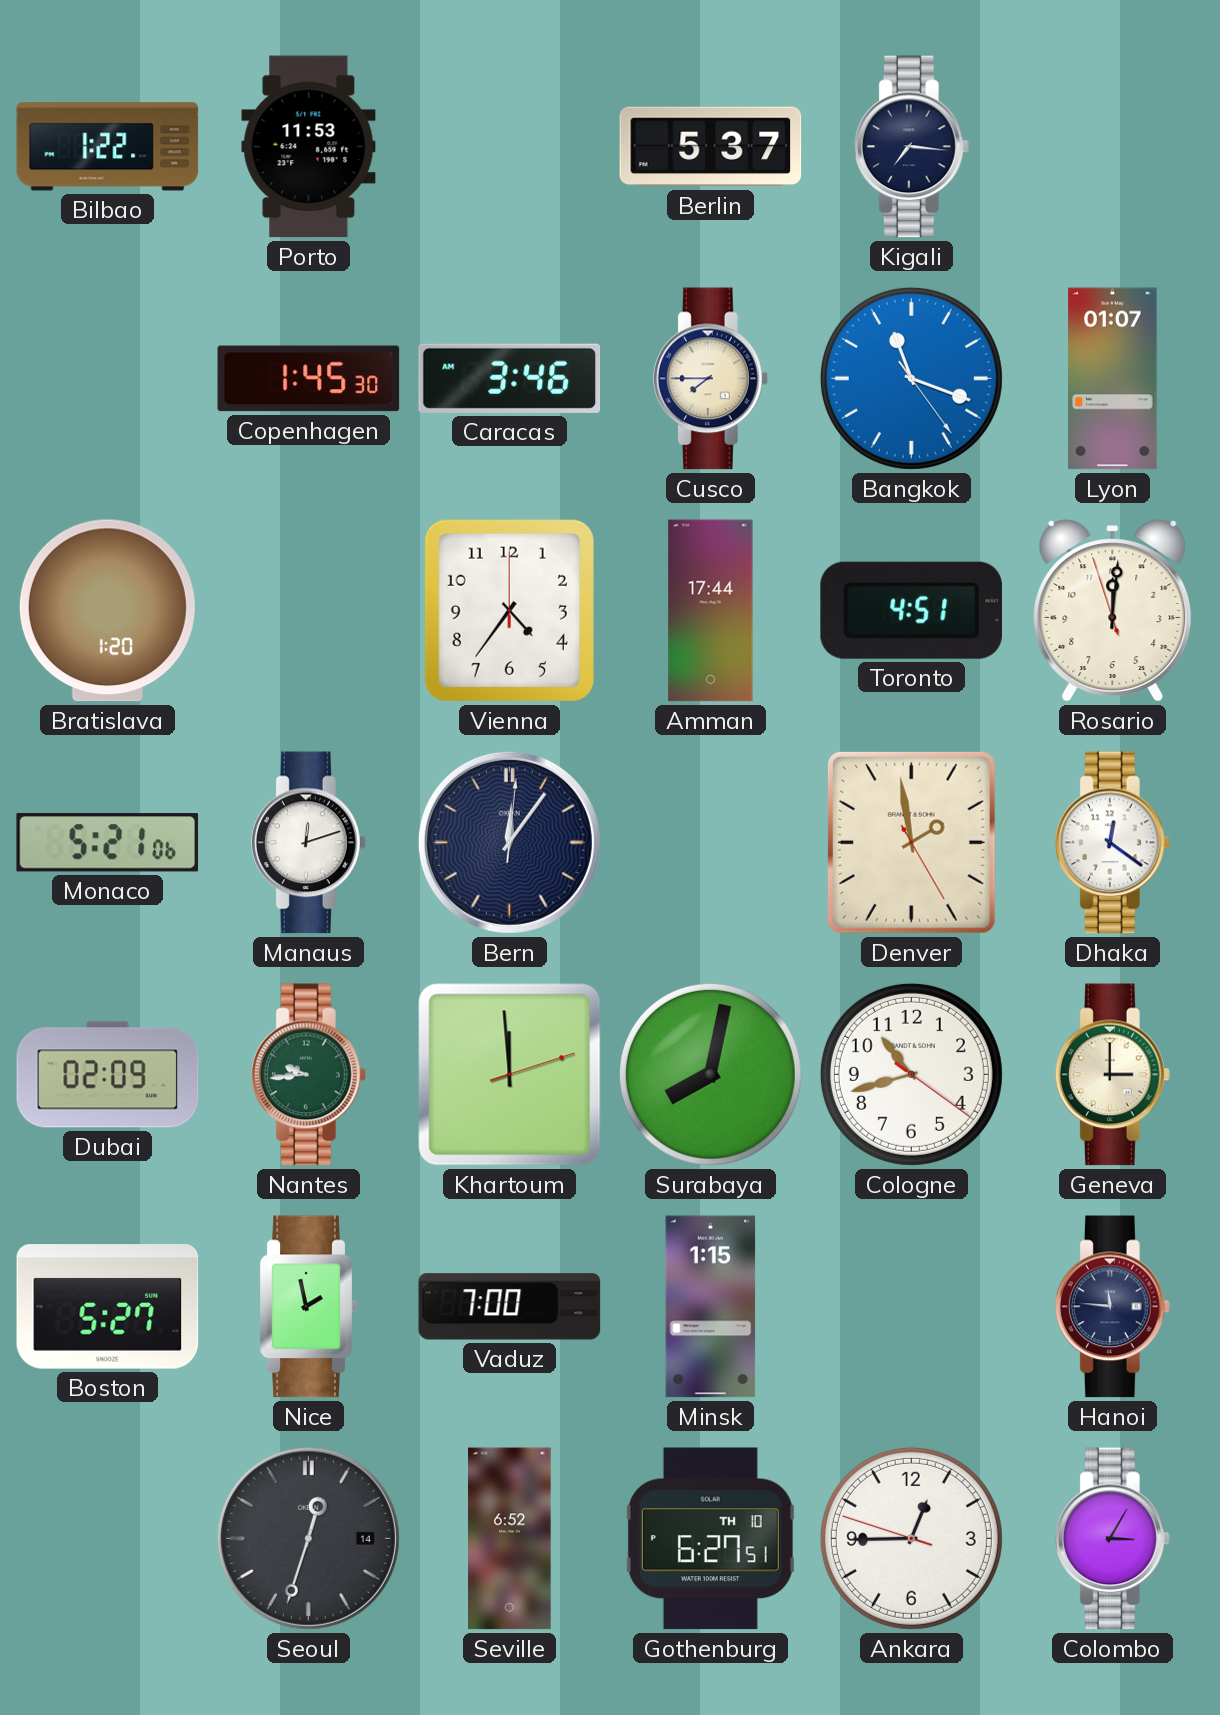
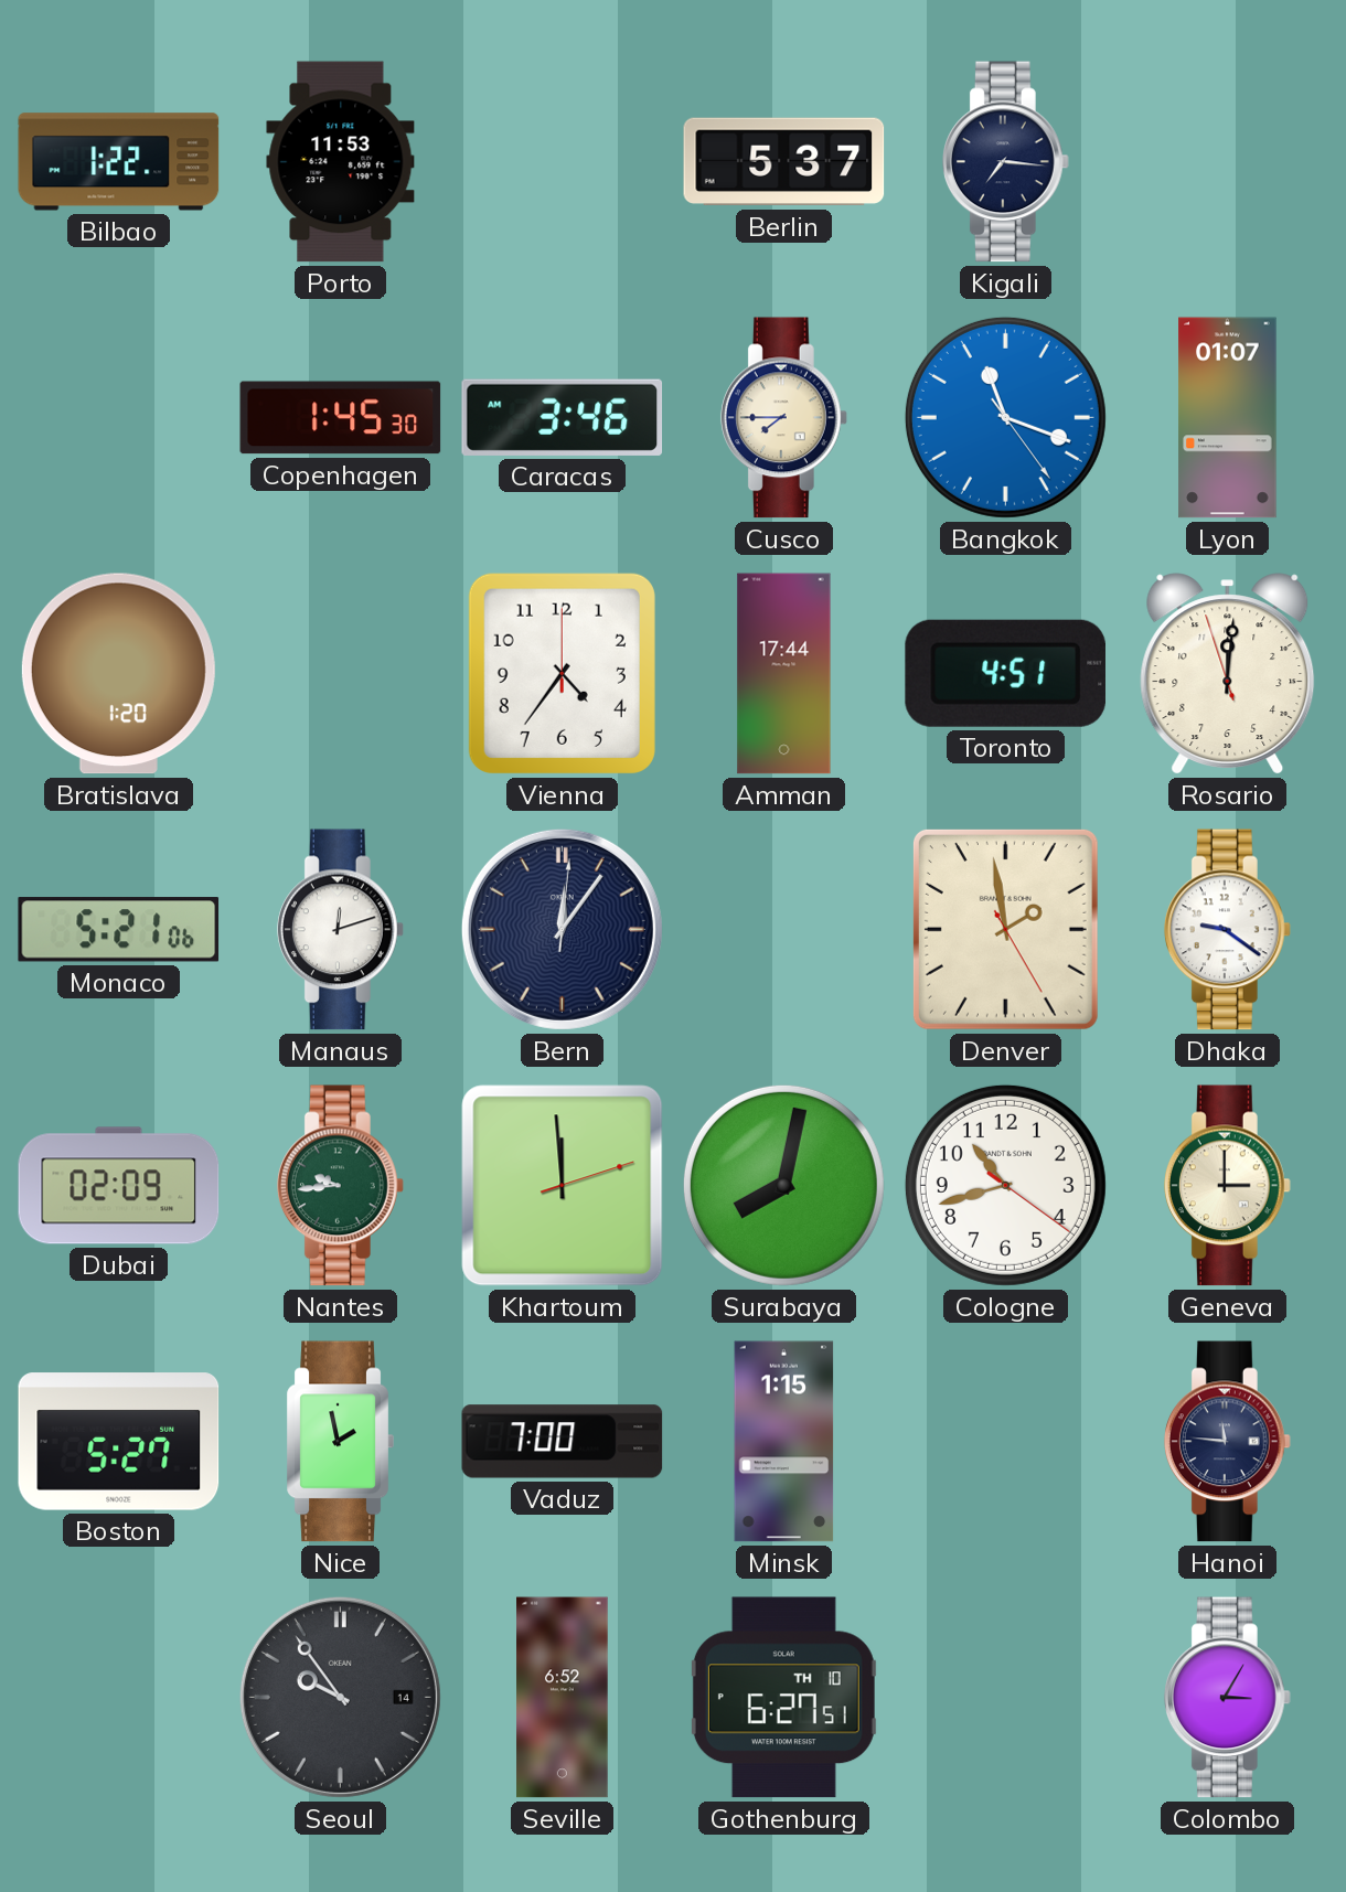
Dhaka: 12:21 -> 9:21 (1227, 930)
Seoul: 12:33 -> 9:54 (340, 1697)
Ankara: 12:44 -> none (911, 1538)
